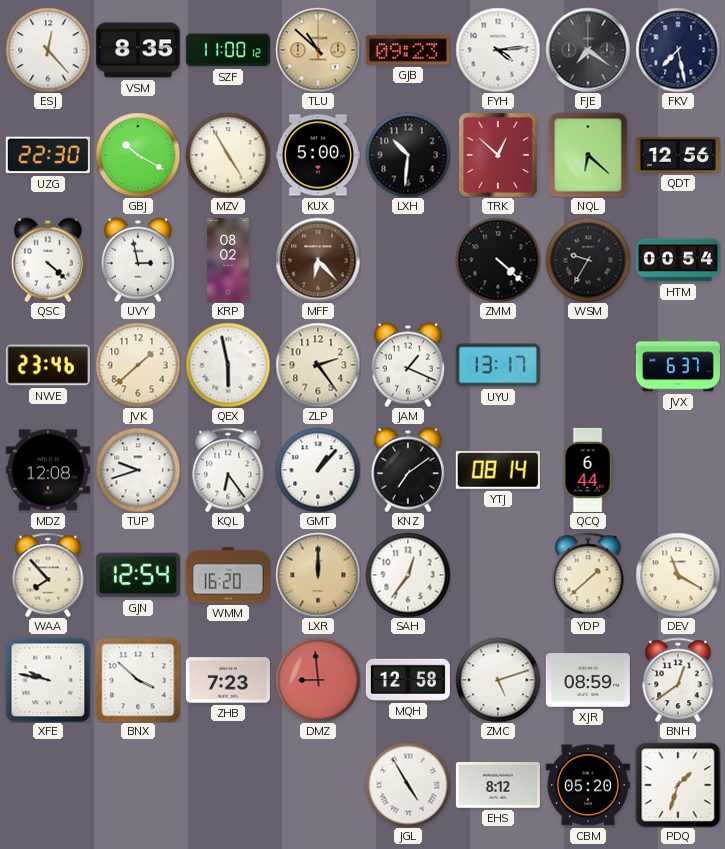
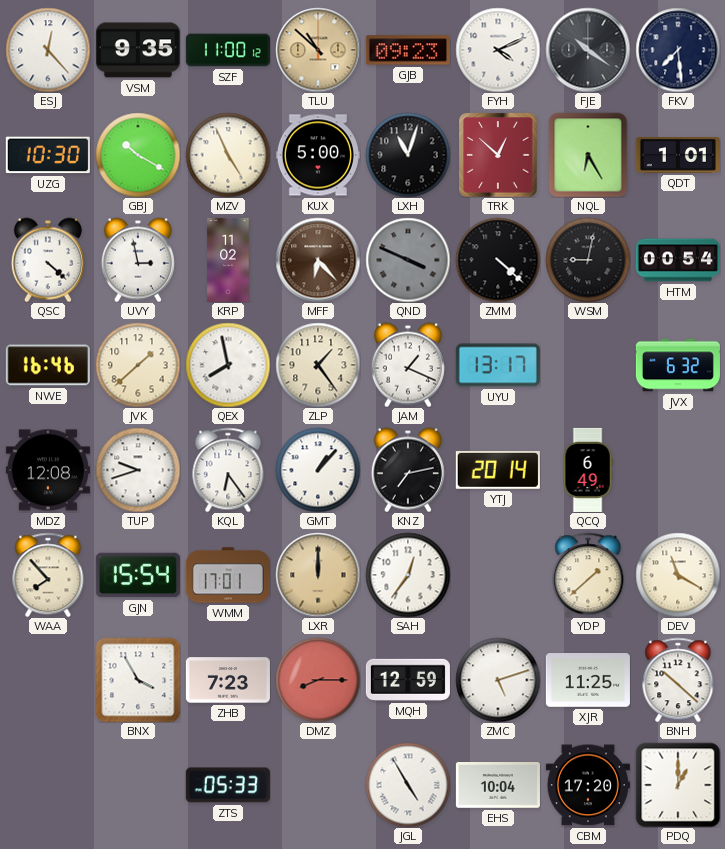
VSM: 8:35 -> 9:35 (138, 50)
FYH: 4:14 -> 4:11 (498, 50)
FJE: 7:21 -> 10:21 (588, 50)
FKV: 7:28 -> 7:29 (678, 50)
UZG: 22:30 -> 10:30 (48, 155)
MZV: 4:55 -> 4:56 (228, 155)
LXH: 10:31 -> 11:03 (408, 155)
NQL: 6:22 -> 6:25 (588, 155)
QDT: 12:56 -> 1:01 (678, 156)
KRP: 08:02 -> 11:02 (228, 260)
QND: none -> 3:49 (408, 260)
WSM: 9:35 -> 9:02 (588, 260)
NWE: 23:46 -> 16:46 (48, 365)
QEX: 5:58 -> 7:58 (228, 365)
ZLP: 2:24 -> 1:24 (318, 365)
JVX: 6:37 -> 6:32 (678, 365)
KNZ: 7:09 -> 7:13 (408, 470)
YTJ: 08:14 -> 20:14 (498, 470)
QCQ: 6:44 -> 6:49 (588, 470)
GJN: 12:54 -> 15:54 (138, 575)
WMM: 16:20 -> 17:01 (228, 575)
XFE: 9:47 -> none (48, 680)
BNX: 3:52 -> 3:55 (138, 680)
DMZ: 8:59 -> 8:15 (318, 680)
MQH: 12:58 -> 12:59 (408, 680)
XJR: 08:59 -> 11:25 (588, 680)
BNH: 12:39 -> 10:22 (678, 680)
ZTS: none -> 05:33 (228, 785)
EHS: 8:12 -> 10:04 (498, 785)
CBM: 05:20 -> 17:20 (588, 785)
PDQ: 1:33 -> 1:00 (678, 785)
